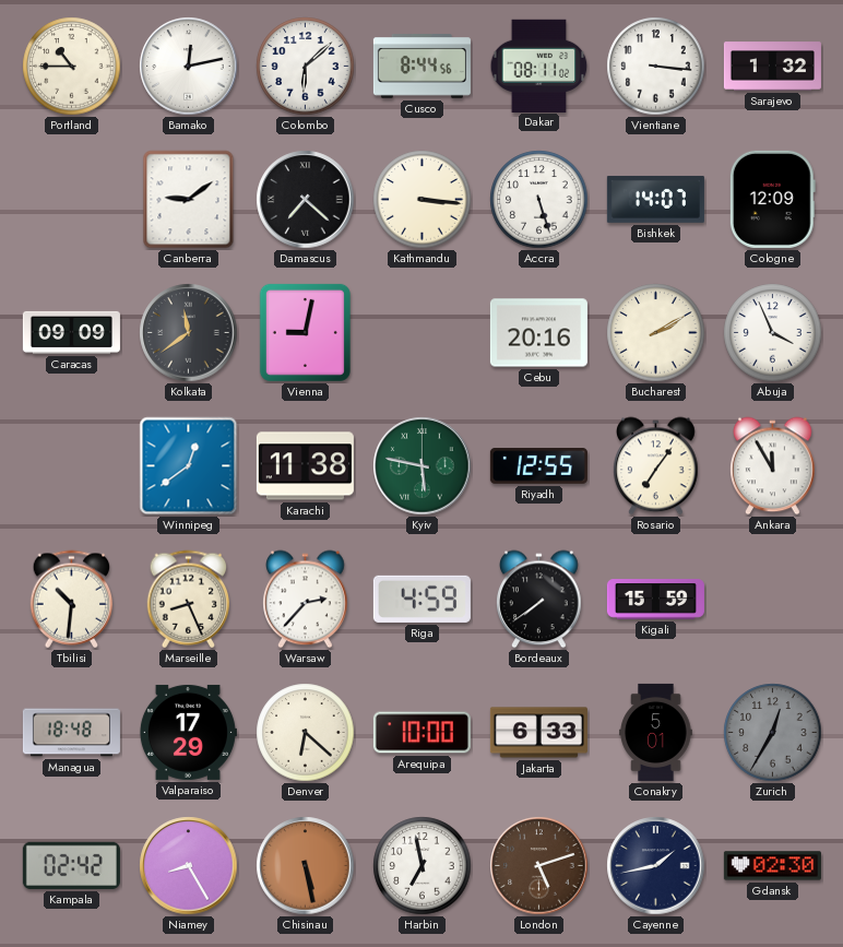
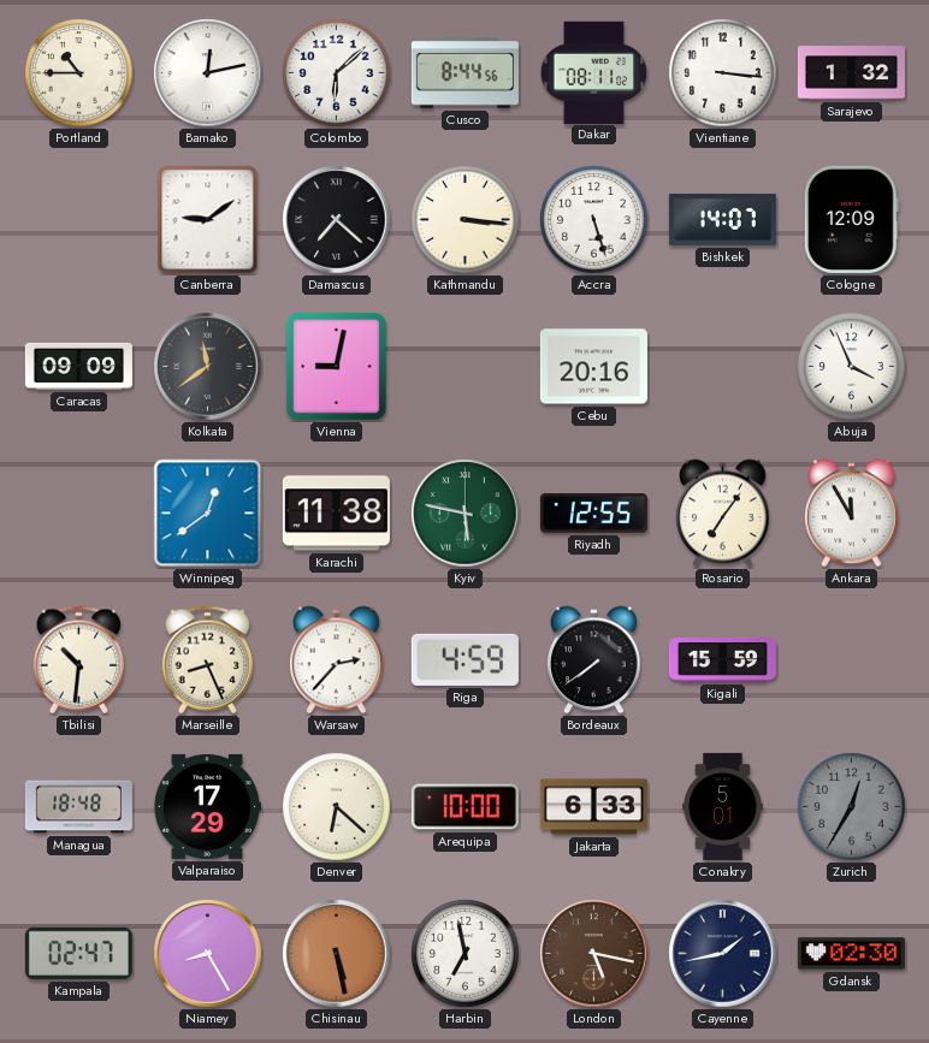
Bucharest: 2:10 -> none (656, 333)
Kampala: 02:42 -> 02:47 (78, 953)
London: 5:12 -> 5:17 (594, 954)
